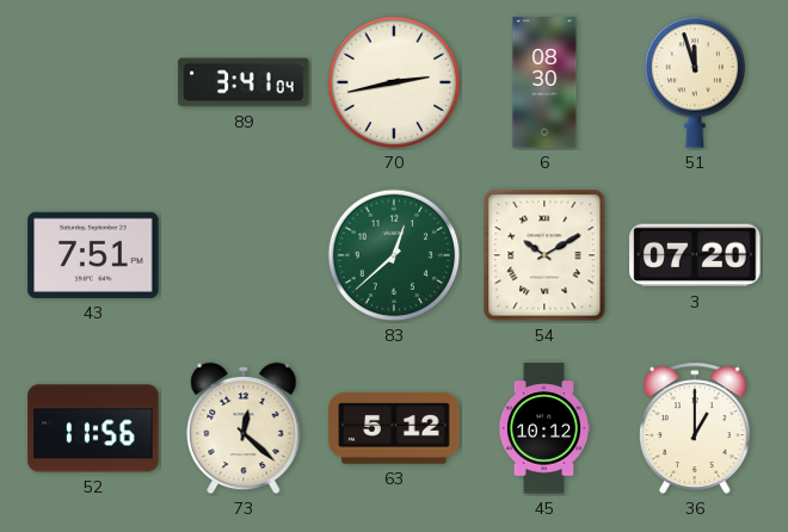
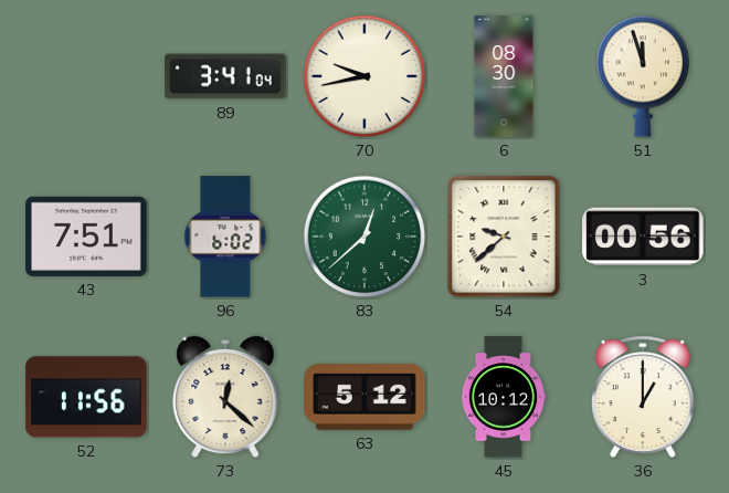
70: 2:43 -> 9:43 (364, 76)
96: none -> 6:02 (225, 237)
54: 10:10 -> 9:38 (504, 237)
3: 07:20 -> 00:56 (643, 237)
